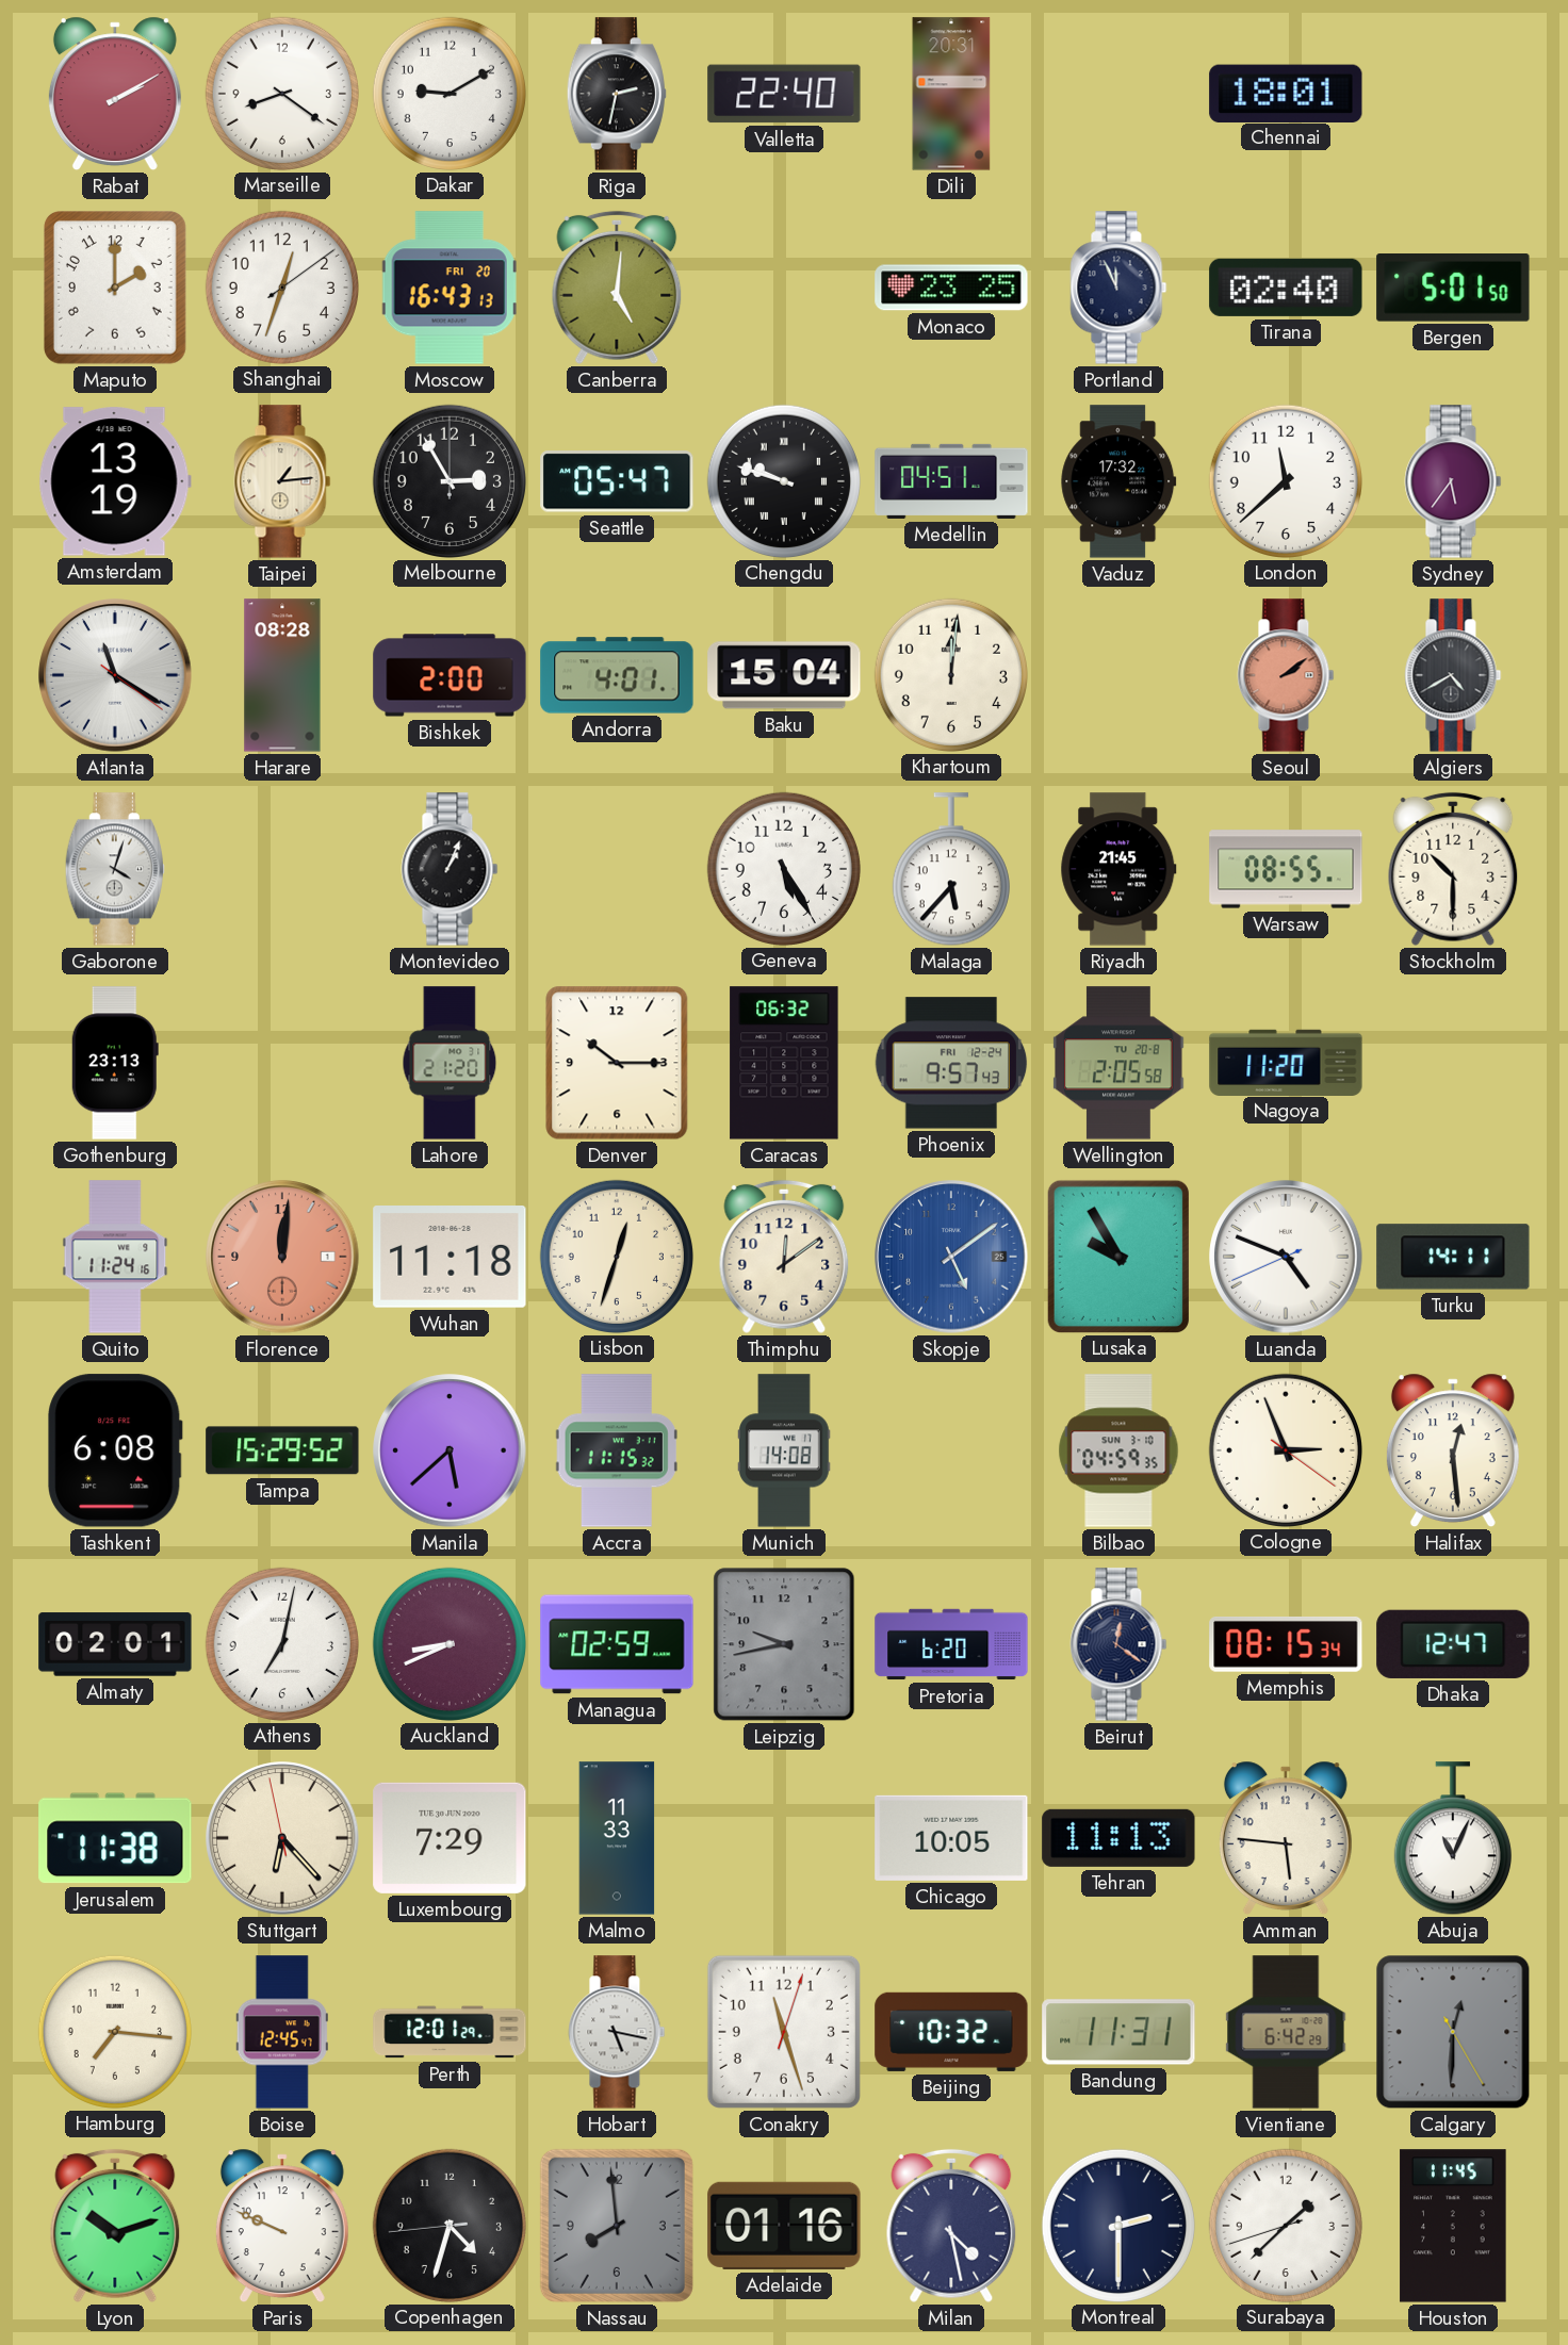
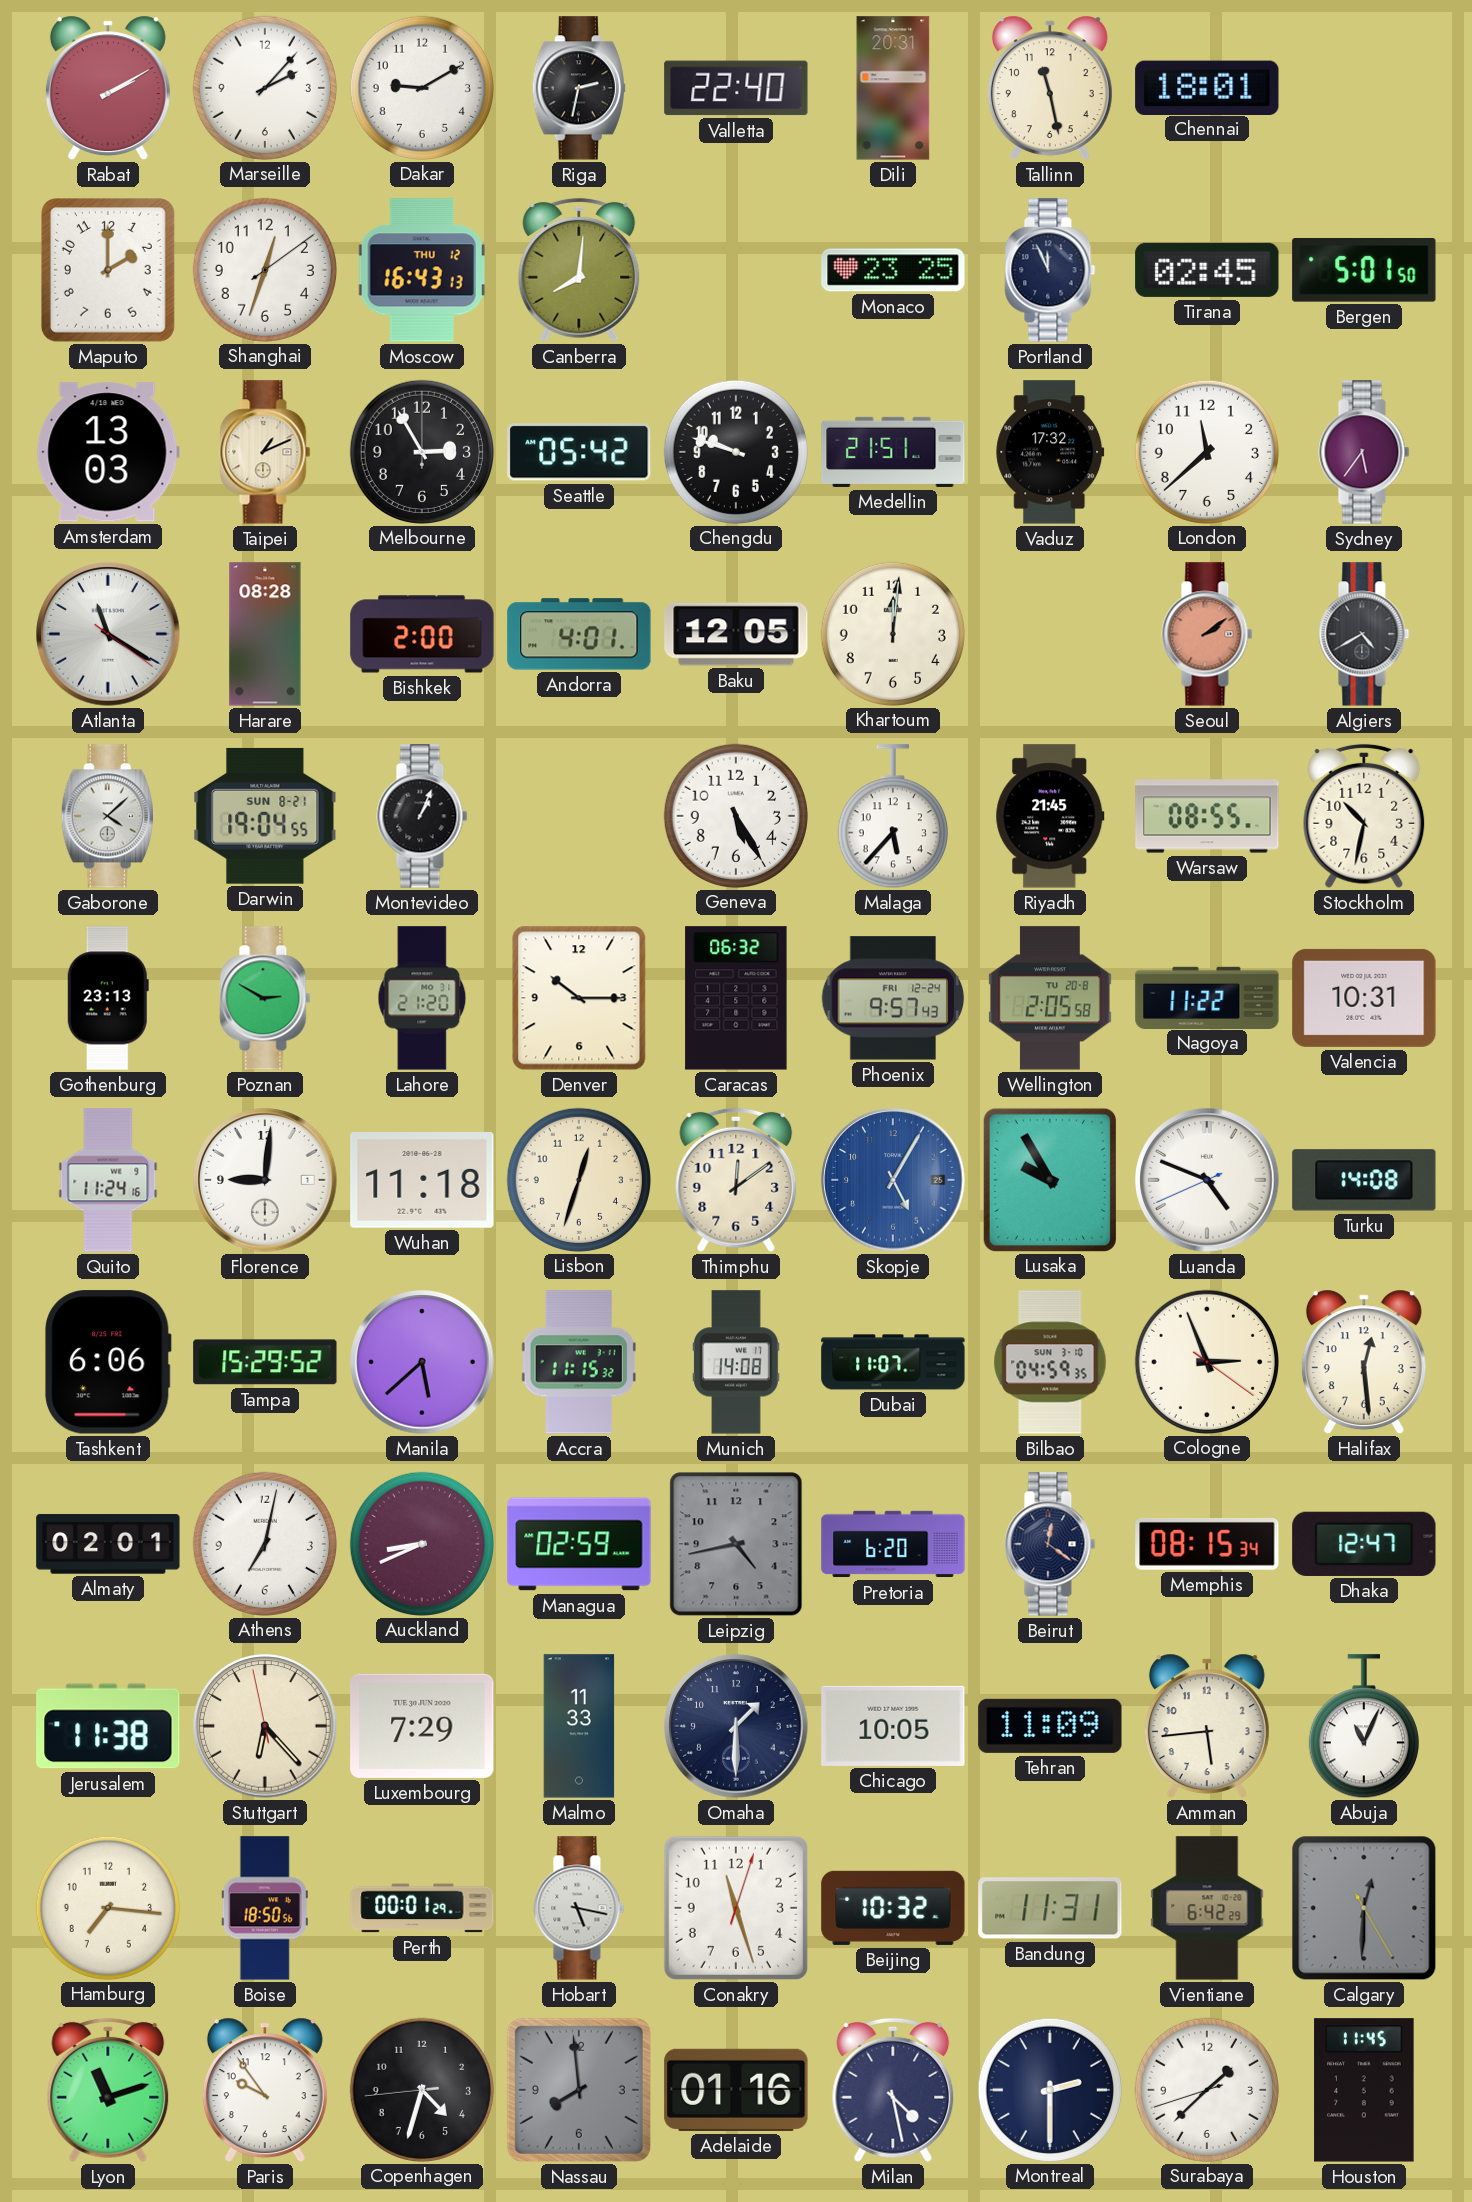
Marseille: 8:21 -> 2:07 (264, 87)
Tallinn: none -> 11:28 (1050, 88)
Moscow date: FRI 20 -> THU 12 (422, 270)
Canberra: 5:01 -> 8:01 (579, 270)
Tirana: 02:40 -> 02:45 (1207, 270)
Amsterdam: 13:19 -> 13:03 (108, 452)
Taipei: 1:14 -> 1:11 (265, 452)
Seattle: 05:47 -> 05:42 (579, 452)
Chengdu numerals: Roman -> Arabic (735, 451)
Medellin: 04:51 -> 21:51 (893, 452)
Baku: 15:04 -> 12:05 (736, 634)
Gaborone: 4:03 -> 4:08 (108, 816)
Darwin: none -> 19:04 (265, 816)
Stockholm: 10:30 -> 10:32 (1364, 816)
Poznan: none -> 2:50 (265, 998)
Nagoya: 11:20 -> 11:22 (1207, 997)
Valencia: none -> 10:31 (1364, 998)
Florence: 12:01 -> 9:01 (265, 1180)
Florence dial: salmon -> white (265, 1180)
Skopje: 5:09 -> 5:05 (893, 1180)
Turku: 14:11 -> 14:08 (1364, 1180)
Tashkent: 6:08 -> 6:06 (108, 1362)
Dubai: none -> 11:07 (893, 1362)
Leipzig: 9:43 -> 4:43 (736, 1544)
Omaha: none -> 1:30 (736, 1726)
Tehran: 11:13 -> 11:09 (1050, 1726)
Amman: 5:46 -> 5:44 (1207, 1726)
Boise: 12:45 -> 18:50 (265, 1908)
Perth: 12:01 -> 00:01 (422, 1908)
Lyon: 10:12 -> 11:12 (108, 2090)
Paris: 9:49 -> 9:54 (265, 2090)
